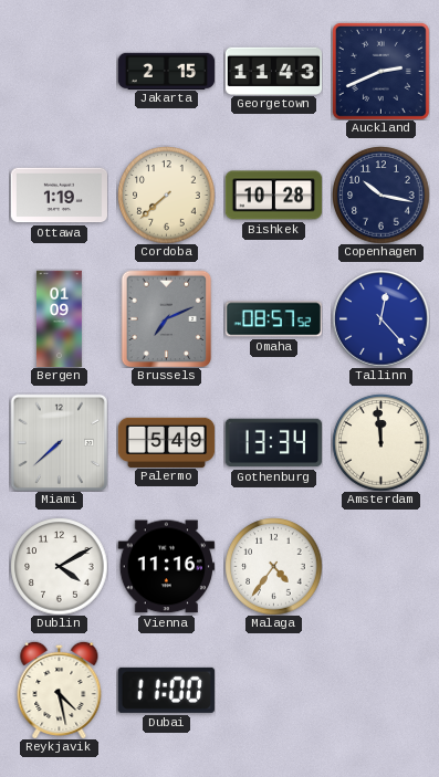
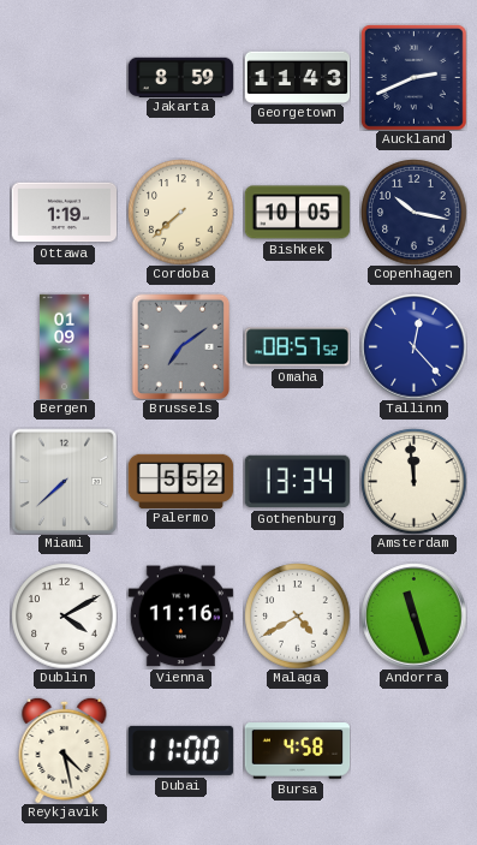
Jakarta: 2:15 -> 8:59 (180, 77)
Bishkek: 10:28 -> 10:05 (297, 213)
Brussels: 7:11 -> 7:09 (181, 346)
Palermo: 5:49 -> 5:52 (180, 481)
Malaga: 4:36 -> 4:40 (297, 615)
Andorra: none -> 11:27 (413, 615)
Bursa: none -> 4:58 (297, 751)
